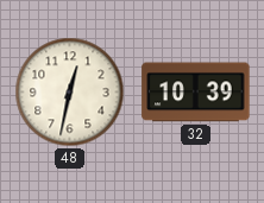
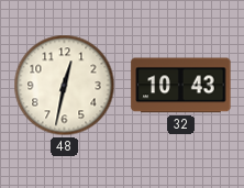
32: 10:39 -> 10:43 (181, 86)
